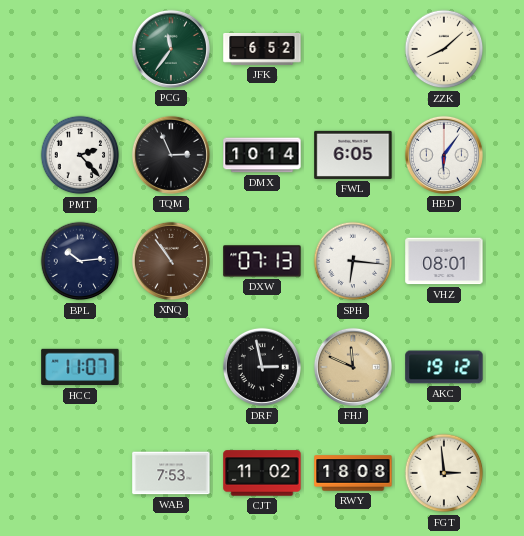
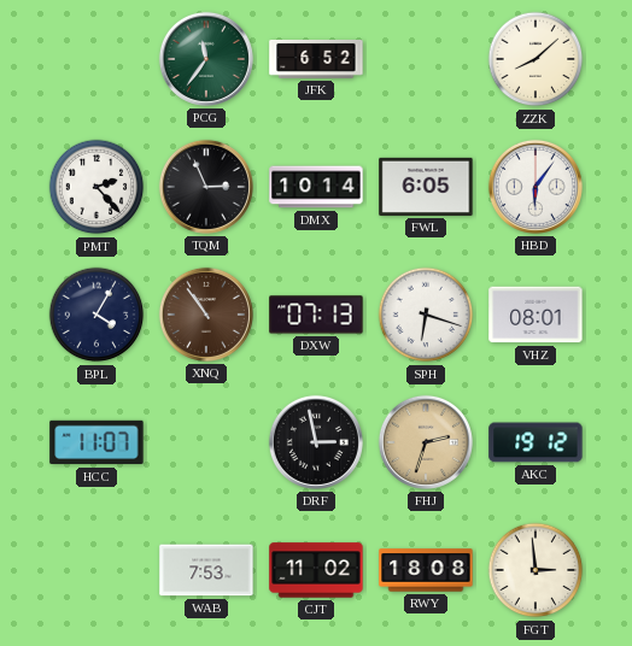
BPL: 10:14 -> 4:05 (96, 315)
SPH: 6:16 -> 6:18 (426, 315)
FHJ: 11:49 -> 2:33 (426, 442)
